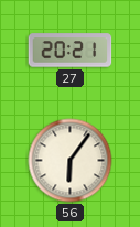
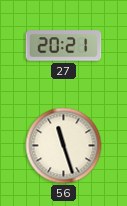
56: 6:06 -> 11:27 (64, 146)
